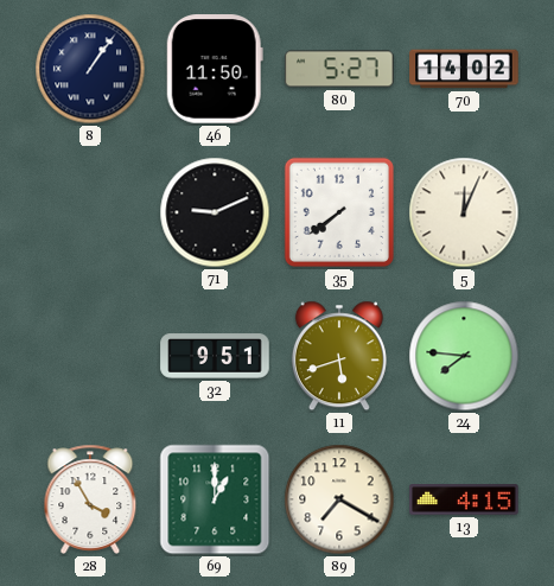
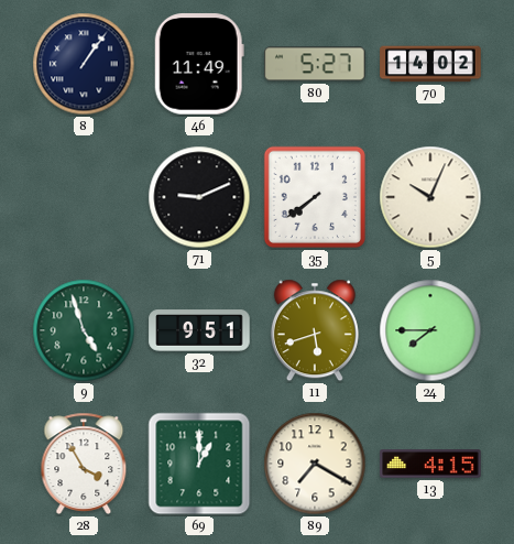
46: 11:50 -> 11:49 (199, 64)
5: 12:04 -> 10:04 (430, 197)
9: none -> 4:57 (84, 330)
24: 7:46 -> 7:45 (430, 330)
